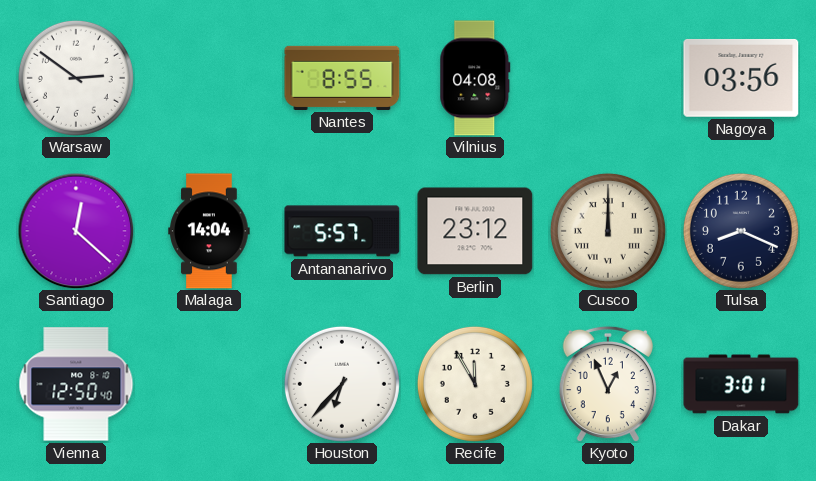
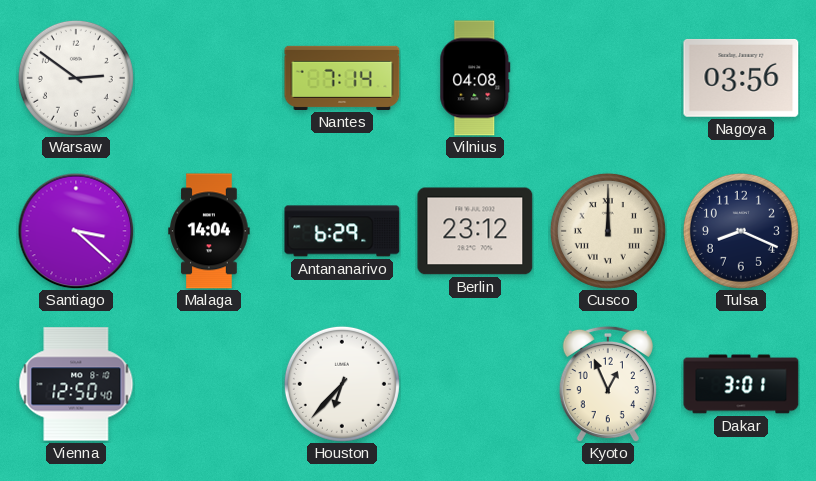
Nantes: 8:55 -> 7:14 (342, 78)
Santiago: 12:22 -> 3:22 (76, 231)
Antananarivo: 5:57 -> 6:29 (342, 231)
Recife: 11:55 -> none (475, 384)
